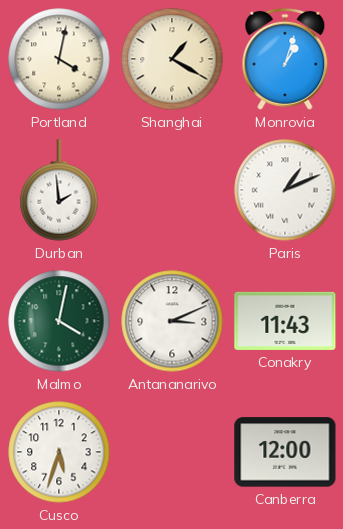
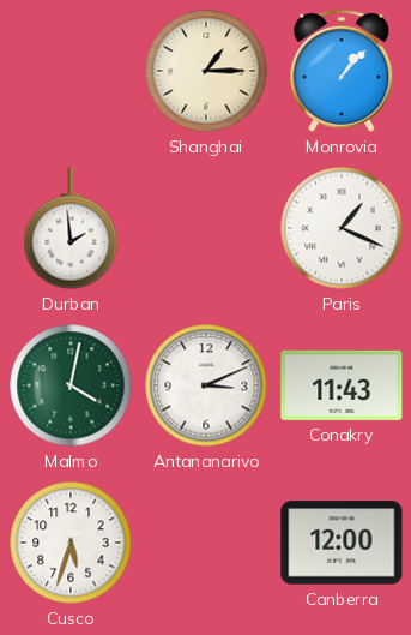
Portland: 4:02 -> none (59, 59)
Shanghai: 1:20 -> 1:15 (206, 71)
Monrovia: 1:03 -> 1:07 (342, 71)
Paris: 1:11 -> 1:19 (342, 228)
